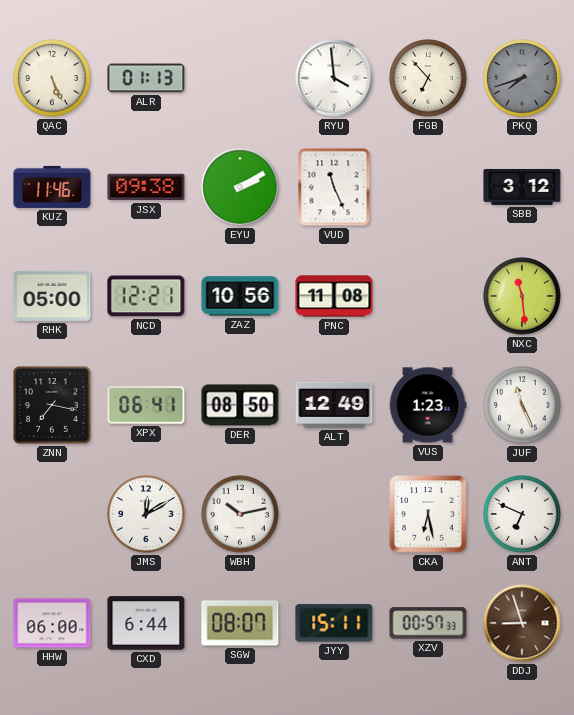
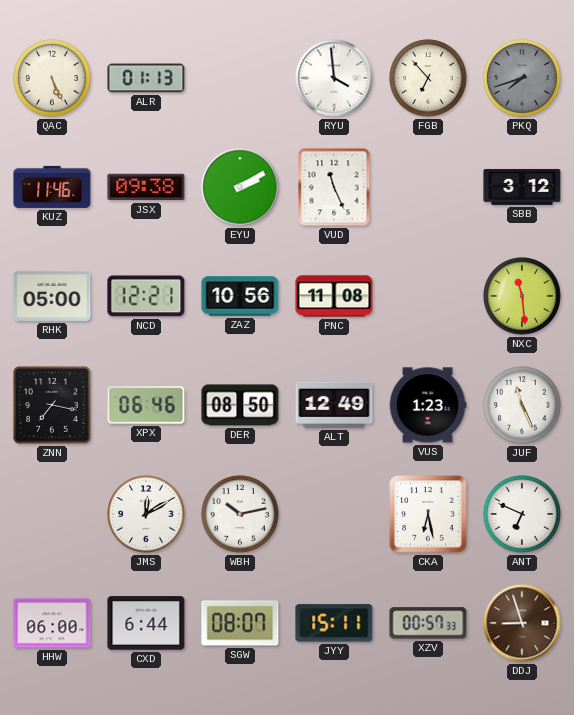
XPX: 06:41 -> 06:46 (146, 405)
